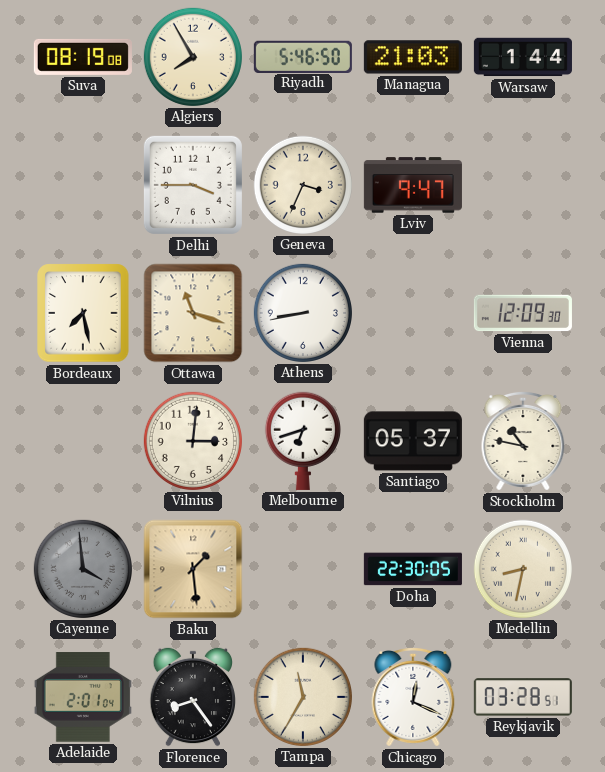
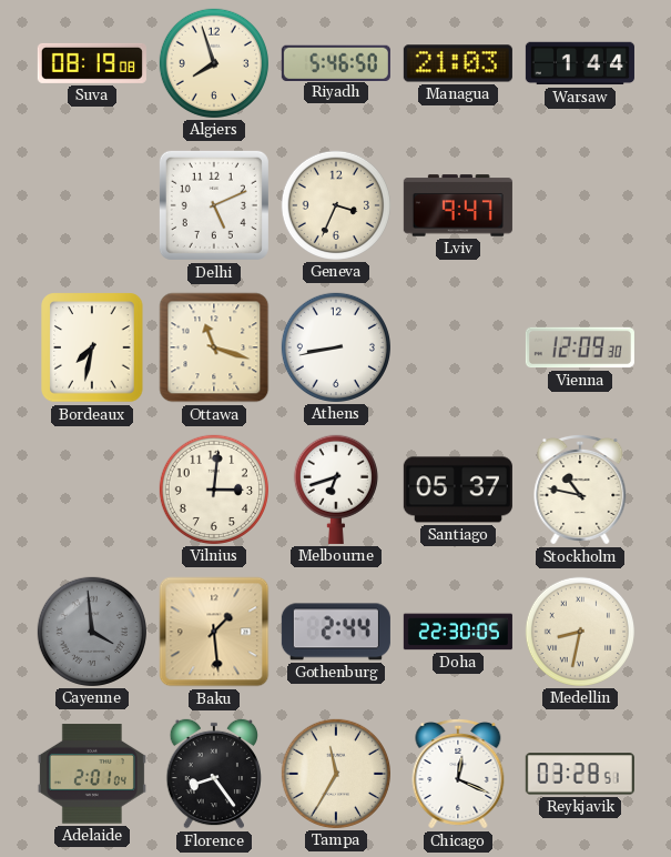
Algiers: 7:55 -> 7:57 (214, 63)
Delhi: 3:45 -> 5:11 (214, 205)
Bordeaux: 7:28 -> 7:32 (92, 347)
Gothenburg: none -> 2:44 (336, 632)
